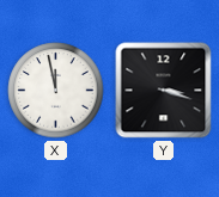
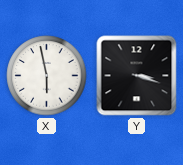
X: 11:58 -> 5:58 (47, 76)
